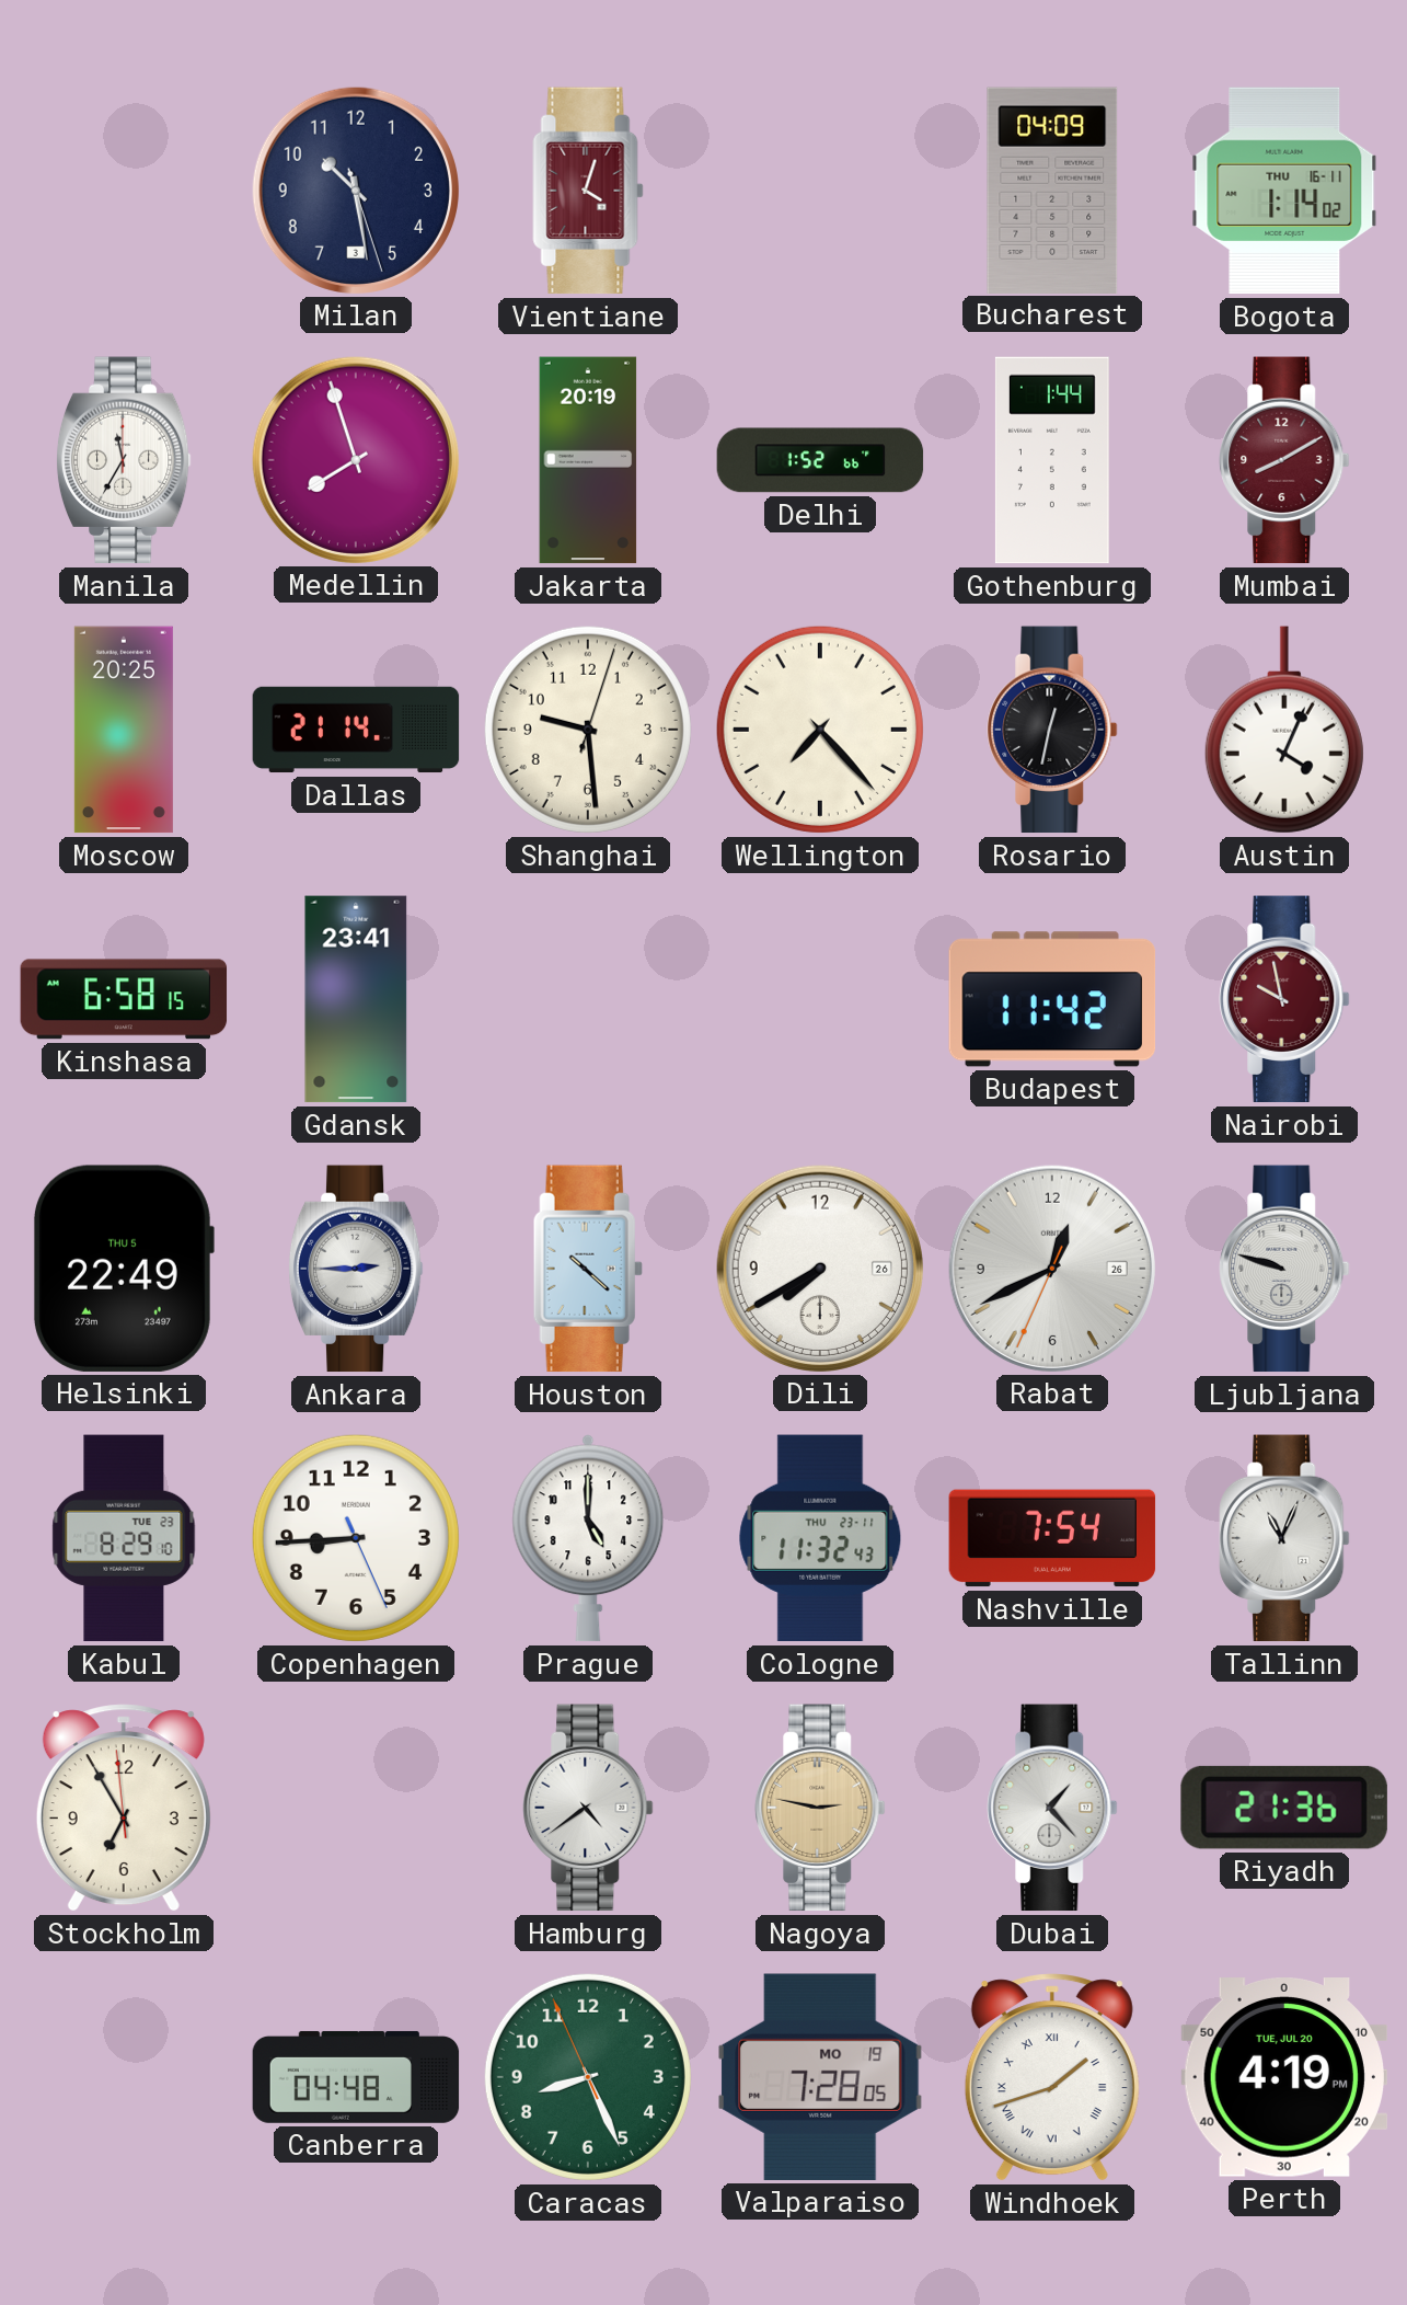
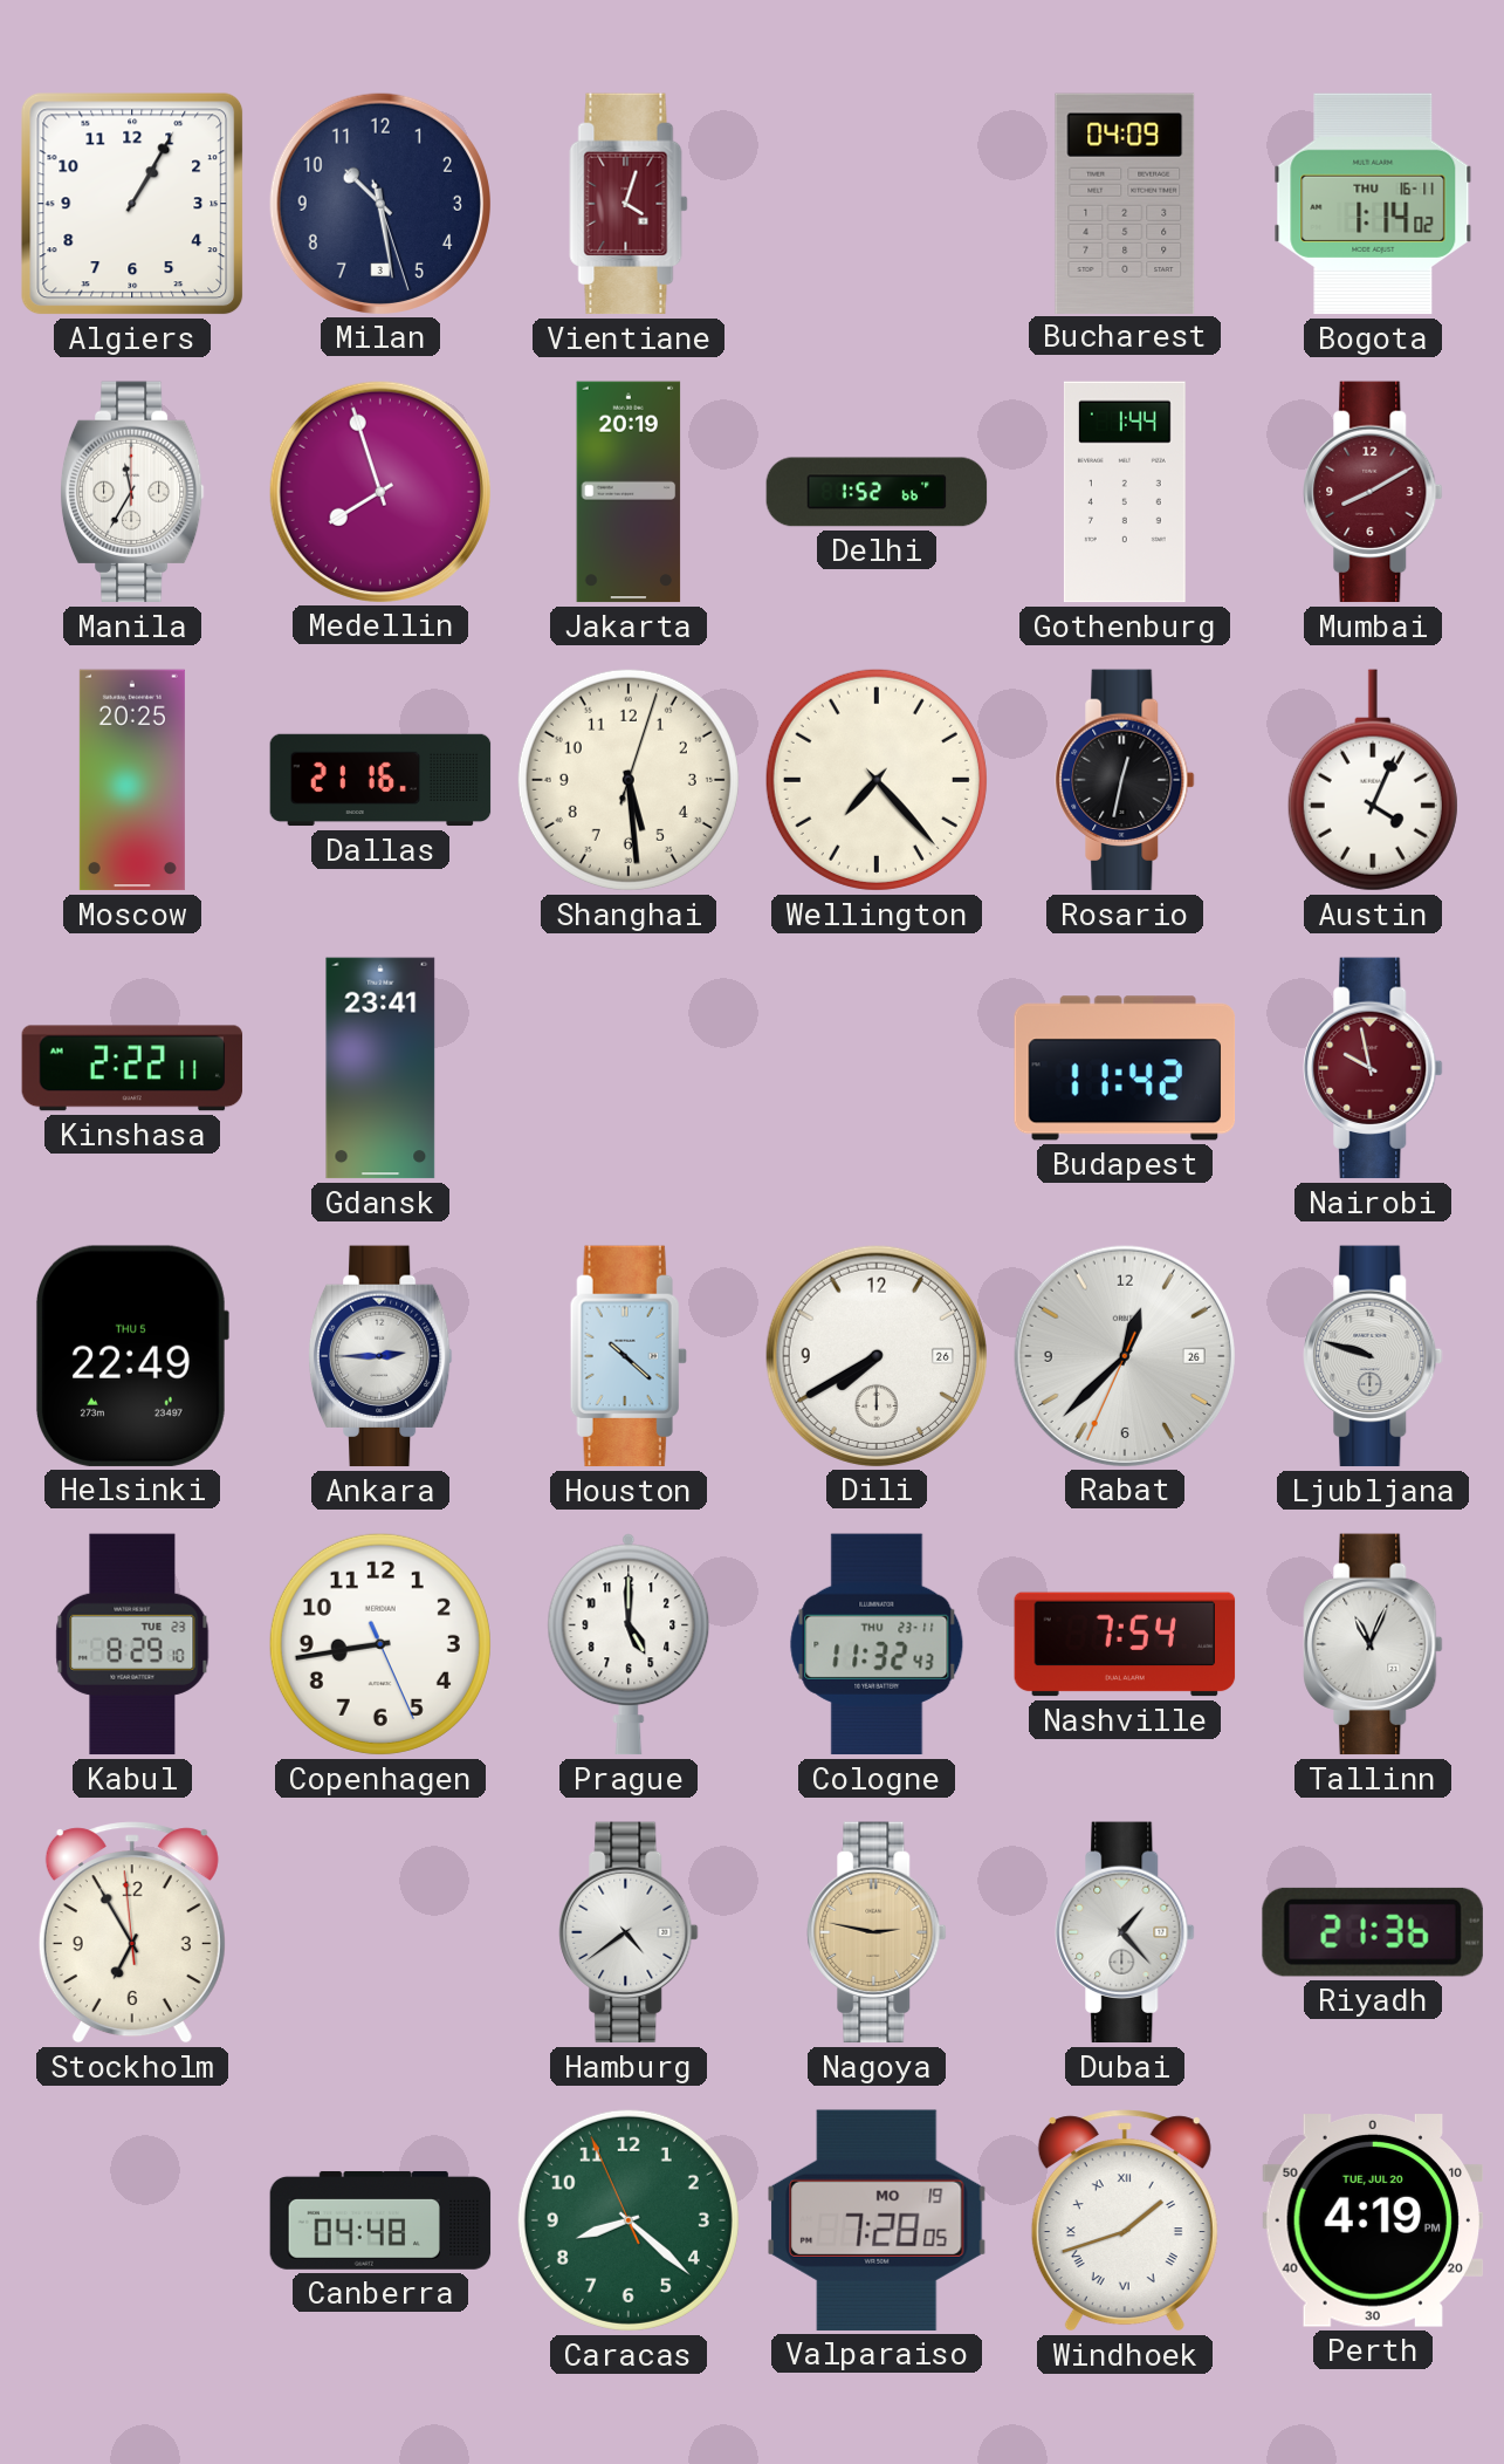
Algiers: none -> 1:05 (132, 204)
Dallas: 21:14 -> 21:16 (380, 780)
Shanghai: 9:29 -> 5:29 (629, 780)
Kinshasa: 6:58 -> 2:22 (132, 1068)
Rabat: 12:40 -> 12:37 (1124, 1355)
Copenhagen: 8:44 -> 8:43 (380, 1644)
Caracas: 8:25 -> 8:21 (629, 2220)
